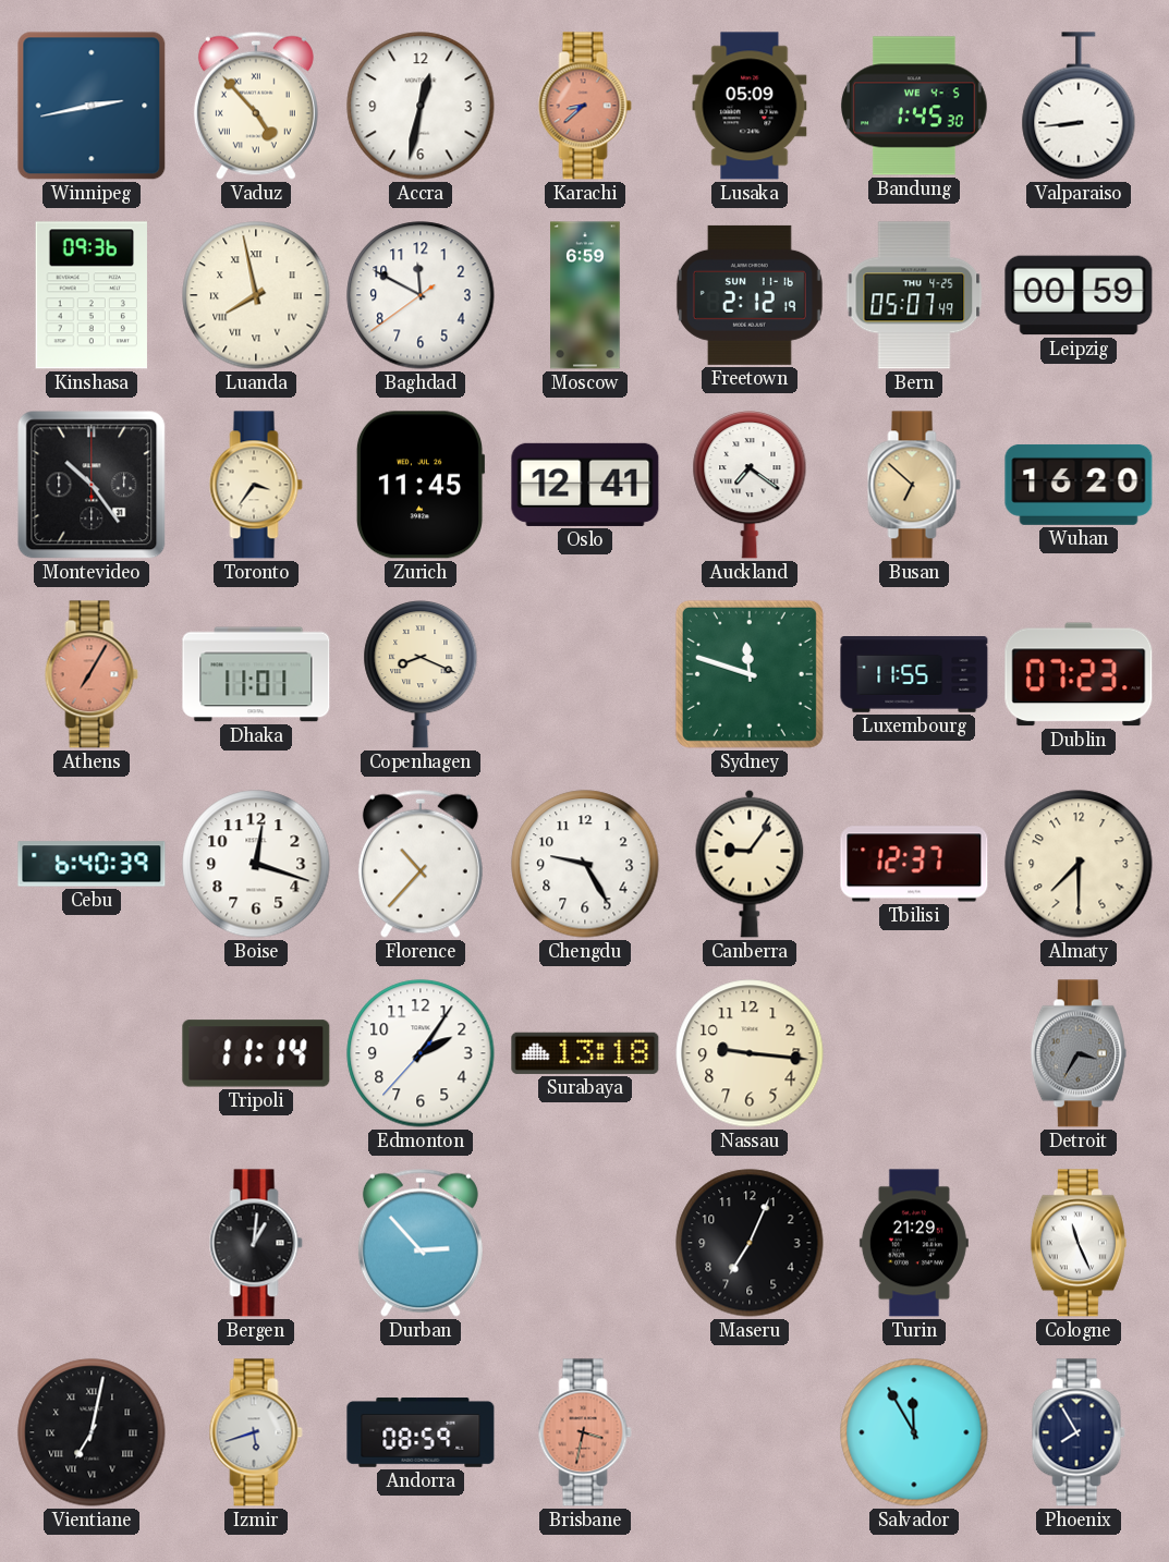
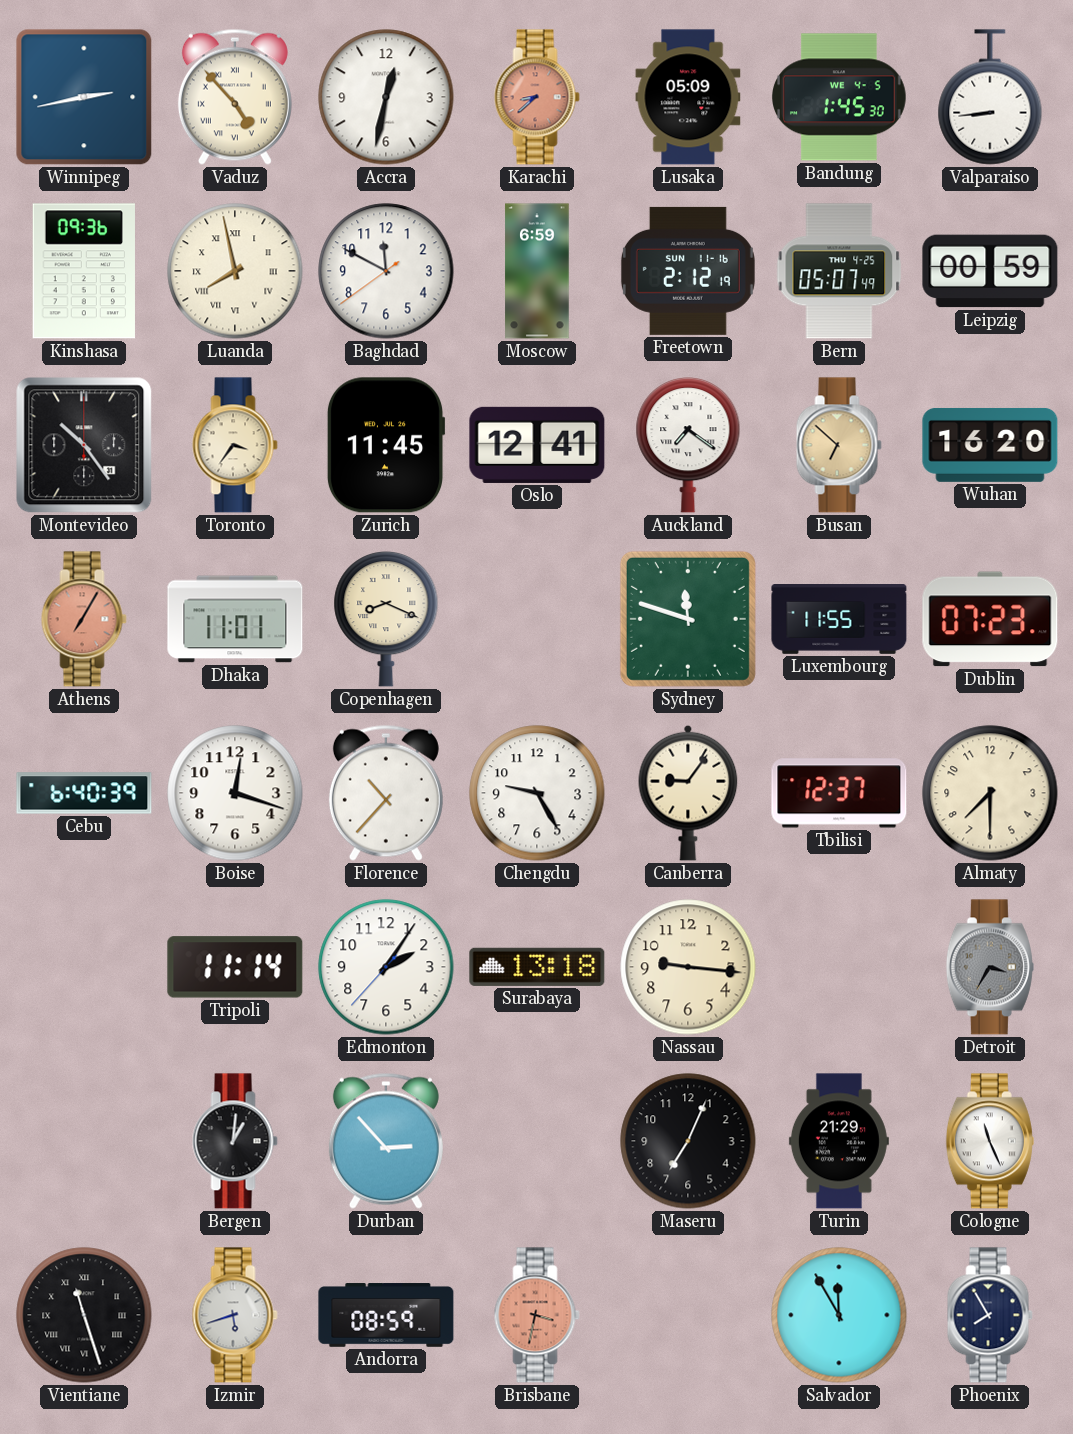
Vientiane: 7:02 -> 11:27 (84, 1315)
